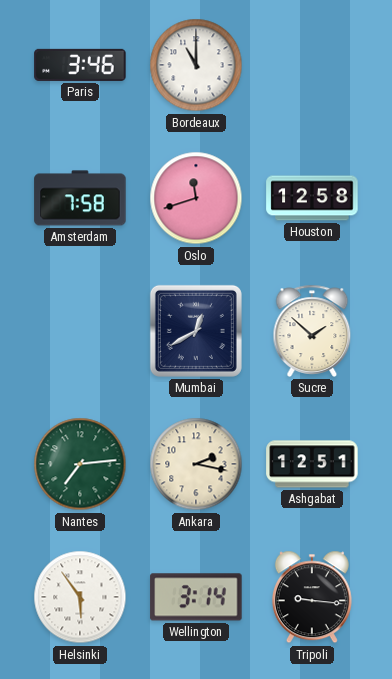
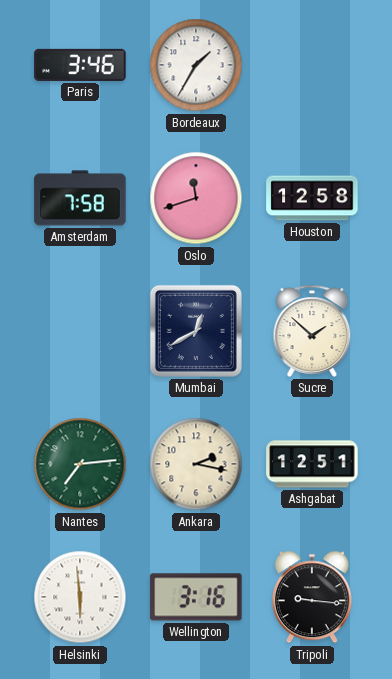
Bordeaux: 11:00 -> 1:35 (196, 65)
Helsinki: 5:54 -> 5:59 (80, 597)
Wellington: 3:14 -> 3:16 (196, 597)
